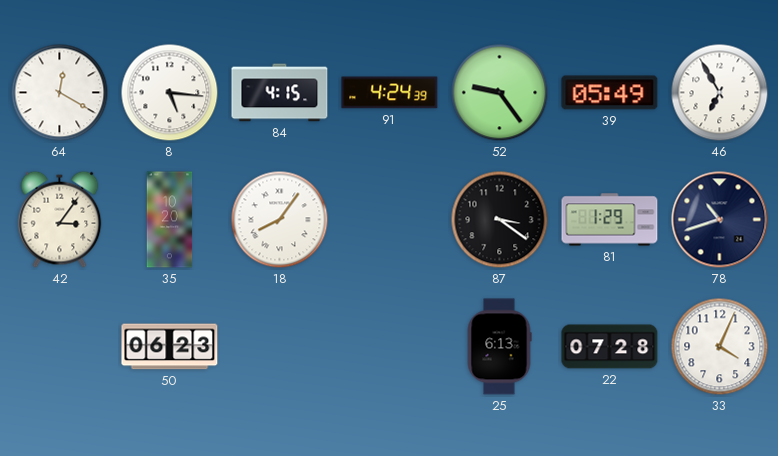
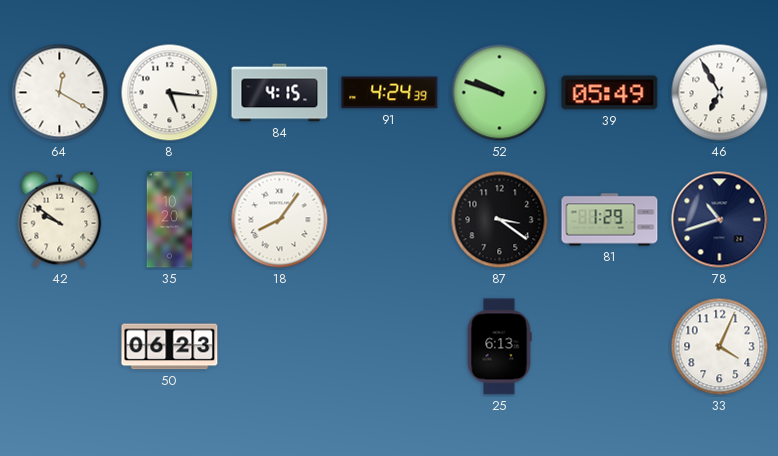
52: 9:24 -> 9:48 (500, 93)
42: 3:06 -> 9:51 (60, 219)
22: 07:28 -> none (610, 347)
